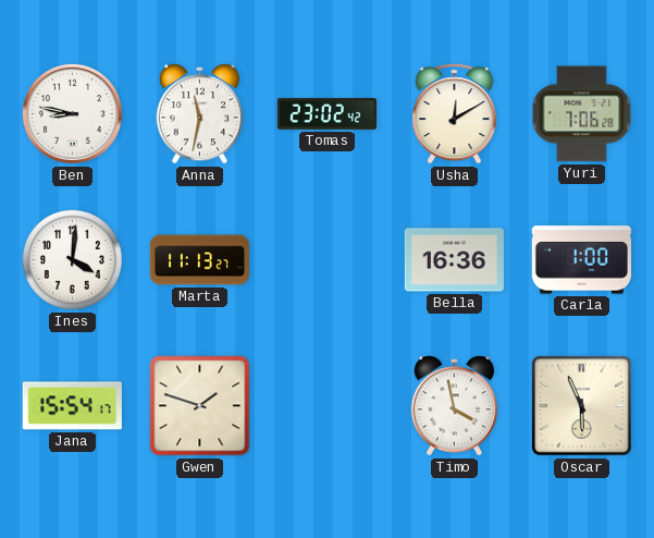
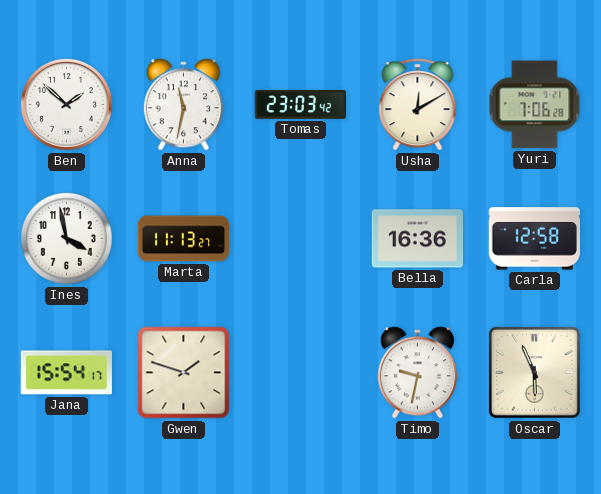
Ben: 8:47 -> 1:52 (66, 104)
Tomas: 23:02 -> 23:03 (300, 105)
Ines: 4:01 -> 3:58 (66, 238)
Carla: 1:00 -> 12:58 (534, 239)
Timo: 3:58 -> 9:32 (418, 373)
